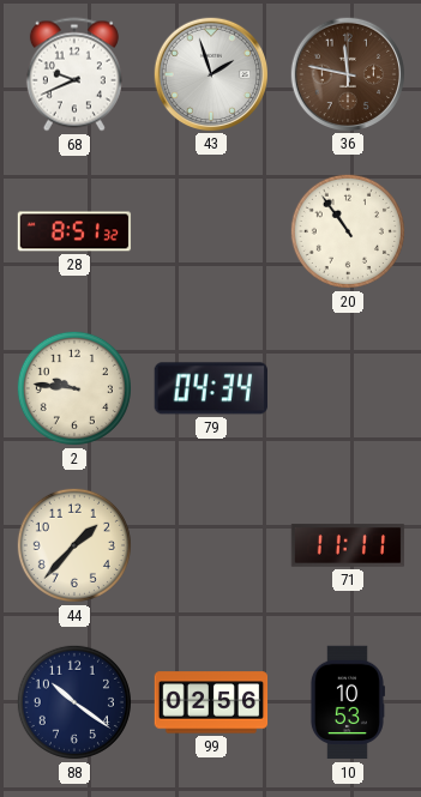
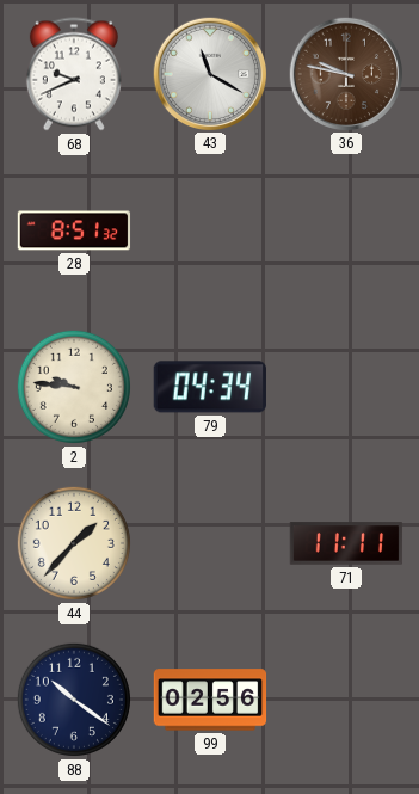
43: 1:57 -> 11:20 (209, 73)
36: 11:47 -> 9:47 (345, 73)
20: 10:54 -> none (348, 231)
10: 10:53 -> none (347, 702)
